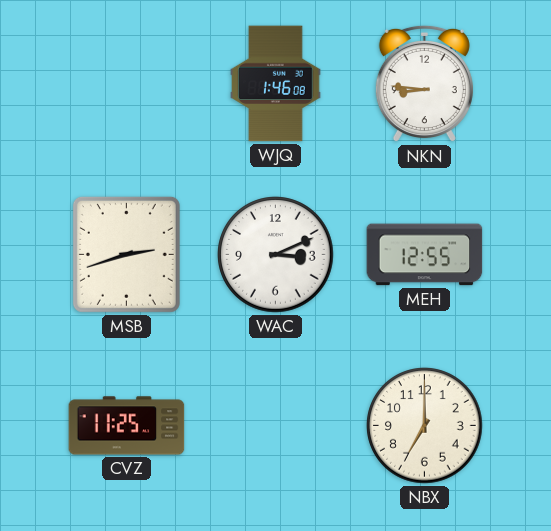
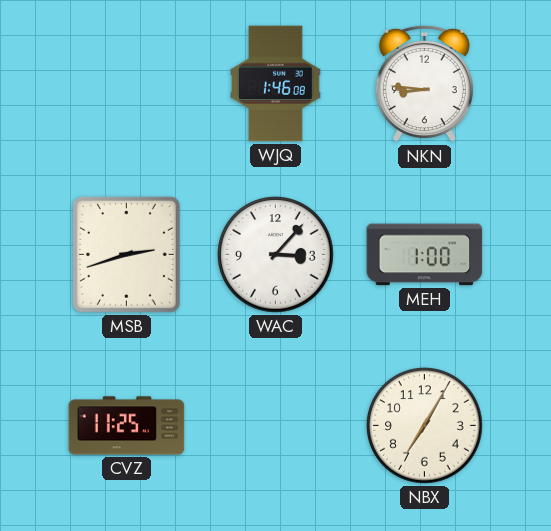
WAC: 3:11 -> 3:07 (276, 255)
MEH: 12:55 -> 1:00 (425, 255)
NBX: 7:00 -> 7:05 (425, 426)
